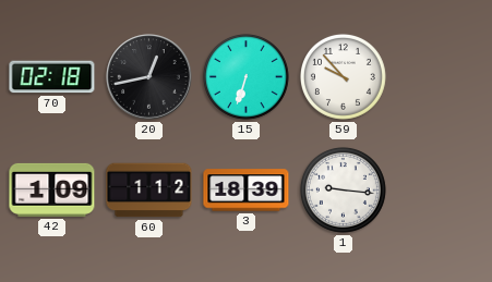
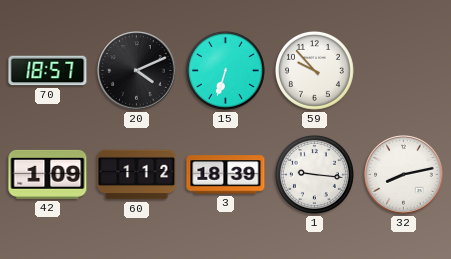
70: 02:18 -> 18:57 (48, 71)
20: 12:43 -> 4:11 (137, 71)
32: none -> 8:13 (404, 175)
